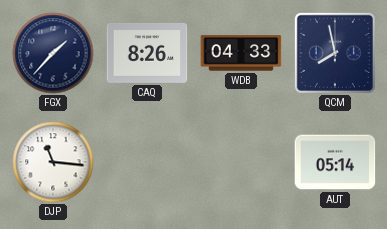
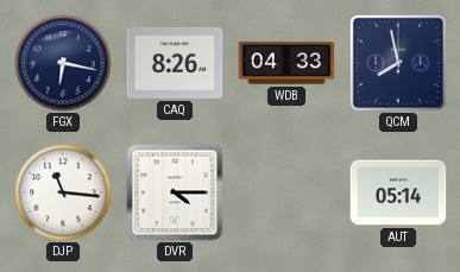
FGX: 1:37 -> 6:17 (63, 63)
DVR: none -> 4:15 (175, 192)
